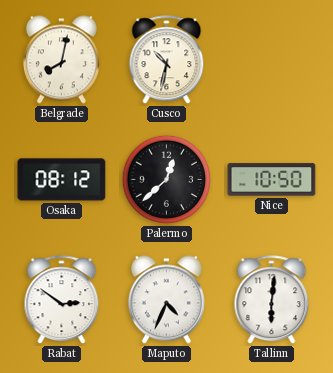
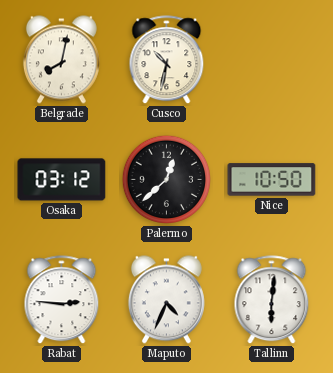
Osaka: 08:12 -> 03:12 (62, 180)
Rabat: 2:51 -> 2:46 (62, 300)
